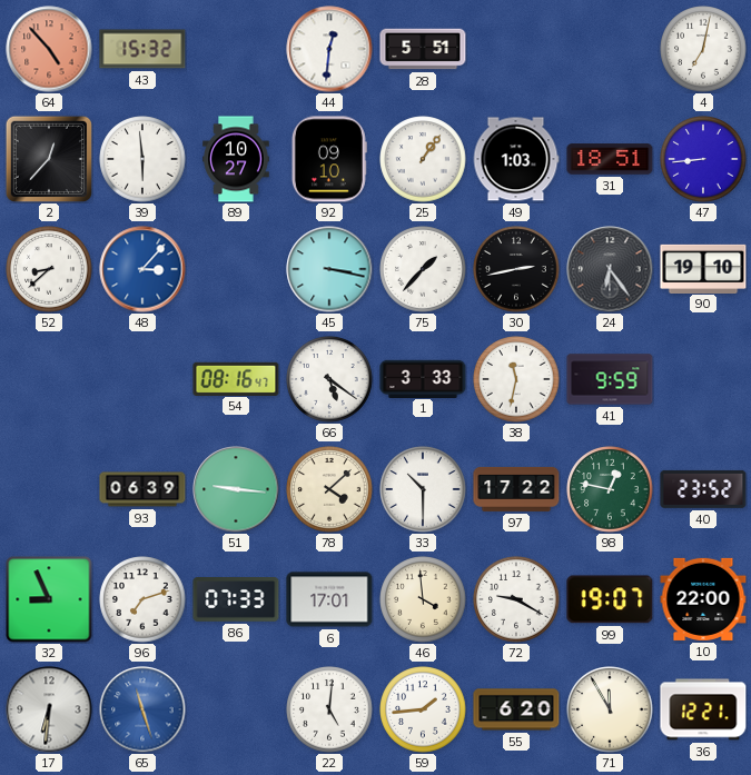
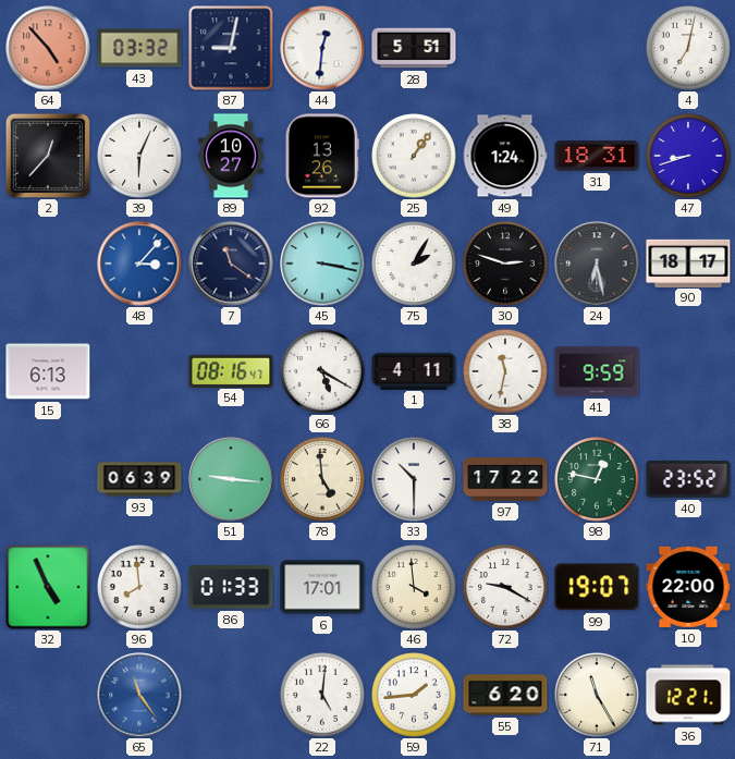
43: 15:32 -> 03:32 (139, 48)
87: none -> 9:02 (231, 48)
39: 5:59 -> 6:04 (139, 156)
92: 09:10 -> 13:26 (322, 156)
49: 1:03 -> 1:24 (505, 156)
31: 18:51 -> 18:31 (597, 156)
47: 8:44 -> 8:42 (688, 156)
52: 8:38 -> none (49, 269)
7: none -> 11:21 (231, 264)
75: 1:37 -> 2:05 (414, 264)
30: 2:43 -> 2:48 (505, 264)
24: 6:24 -> 6:28 (597, 264)
90: 19:10 -> 18:17 (688, 262)
15: none -> 6:13 (48, 371)
66: 5:21 -> 5:20 (322, 371)
1: 3:33 -> 4:11 (414, 370)
78: 4:08 -> 4:59 (322, 479)
32: 8:56 -> 4:56 (48, 587)
96: 7:12 -> 7:59 (139, 587)
86: 07:33 -> 01:33 (231, 587)
17: 6:31 -> none (49, 709)
65: 11:27 -> 11:24 (139, 695)
71: 11:55 -> 11:25 (597, 695)
